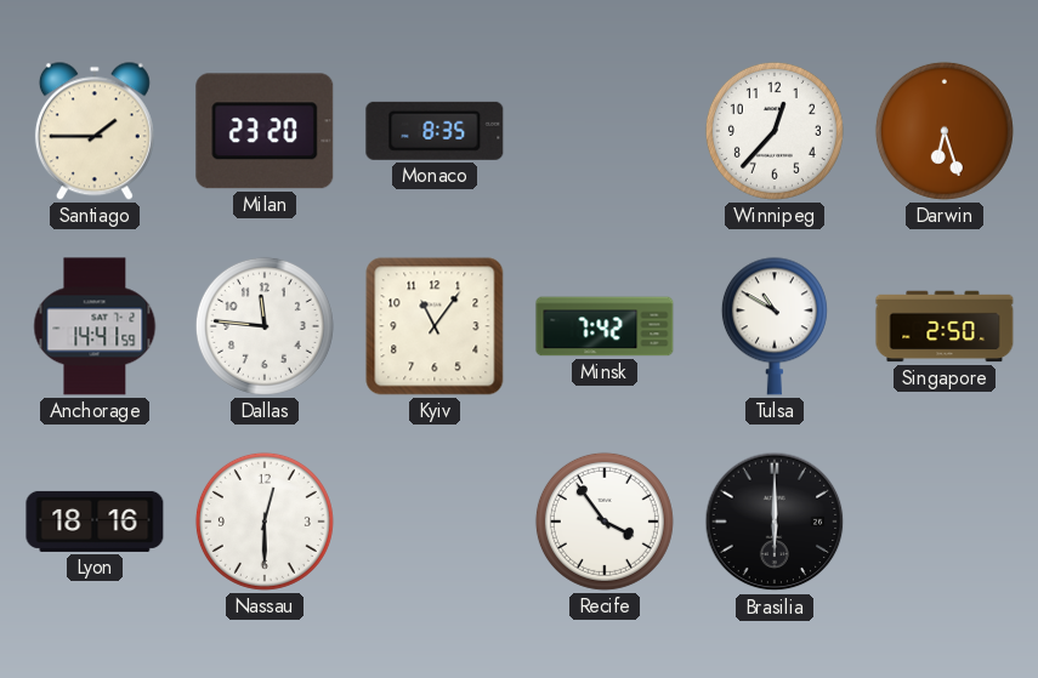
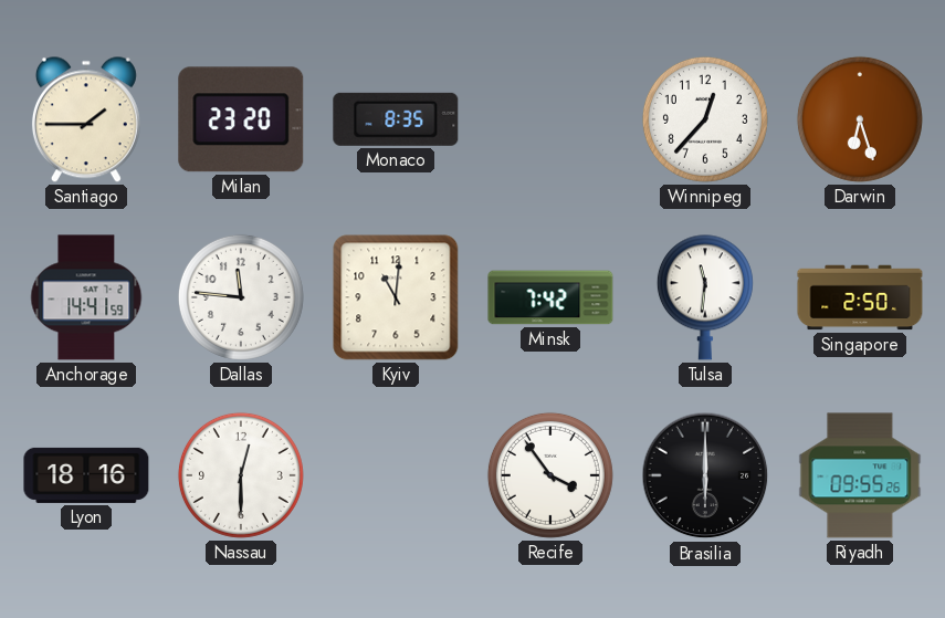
Kyiv: 11:06 -> 11:01 (396, 297)
Tulsa: 10:50 -> 11:31 (705, 297)
Riyadh: none -> 09:55 (860, 475)
